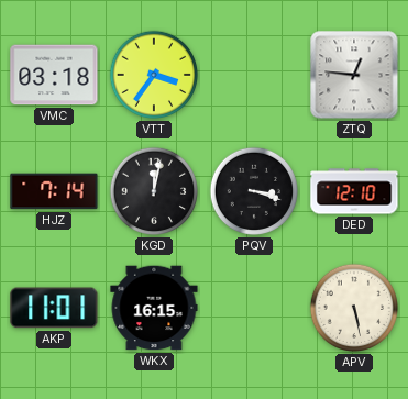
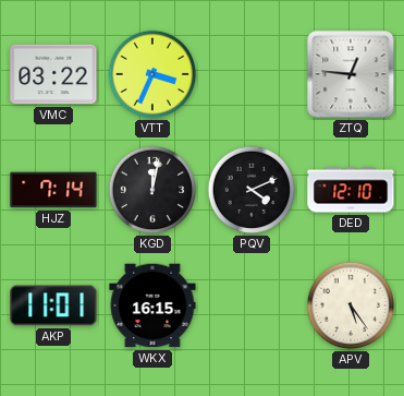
VMC: 03:18 -> 03:22 (53, 74)
VTT: 3:36 -> 3:34 (152, 74)
PQV: 3:18 -> 4:11 (252, 190)
APV: 5:28 -> 5:24 (351, 305)
